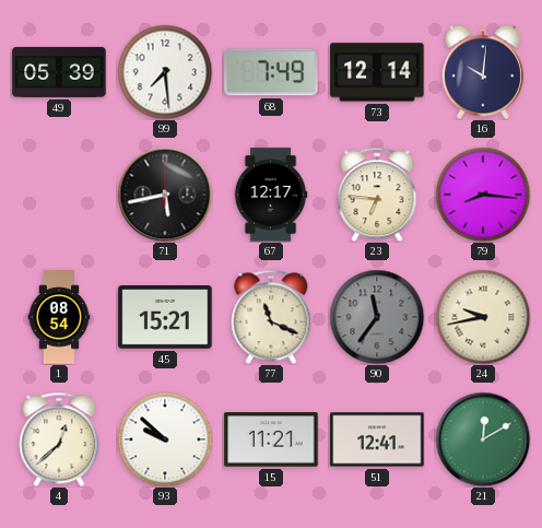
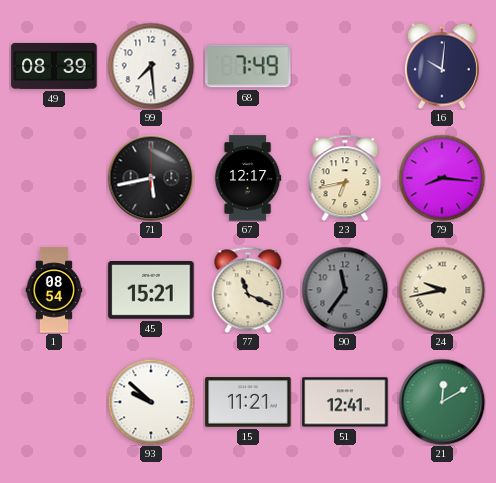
49: 05:39 -> 08:39 (54, 66)
73: 12:14 -> none (377, 72)
23: 6:46 -> 6:43 (345, 178)
4: 12:38 -> none (59, 439)
